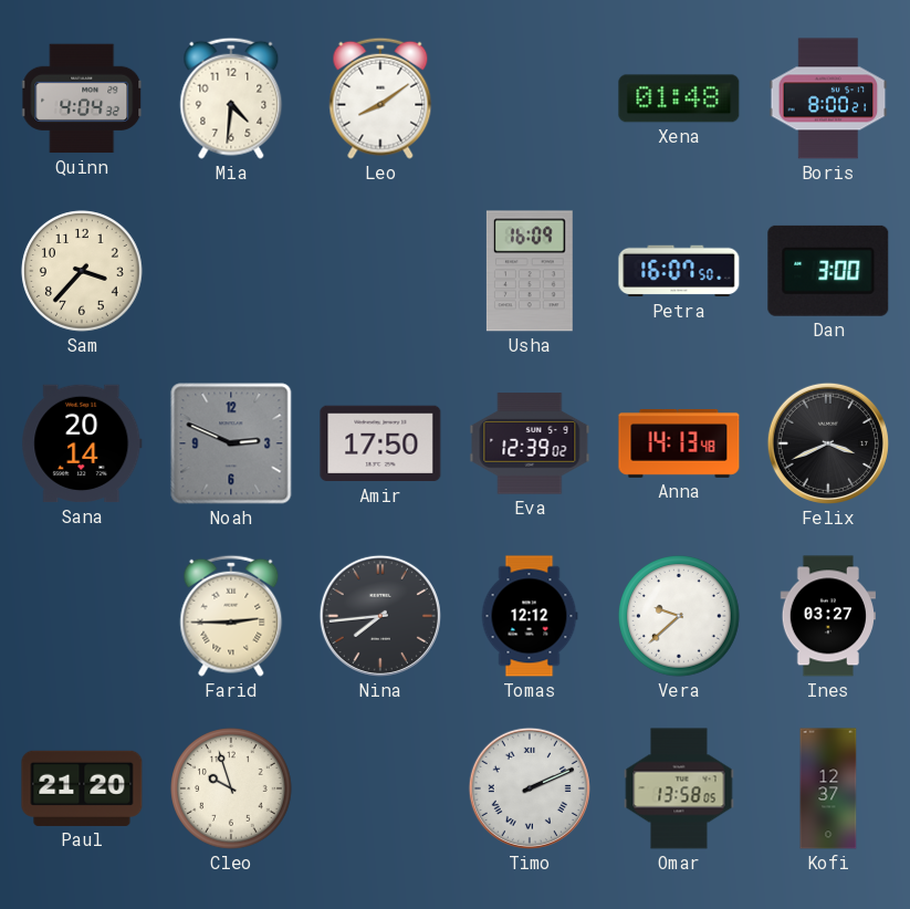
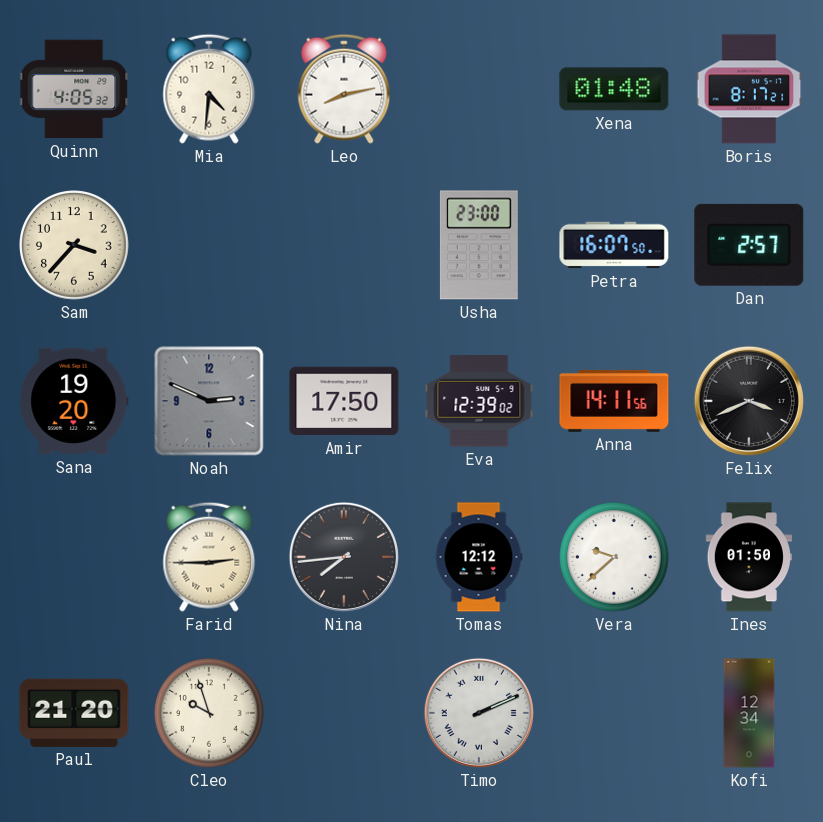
Quinn: 4:04 -> 4:05 (75, 89)
Leo: 8:09 -> 8:13 (344, 89)
Boris: 8:00 -> 8:17 (749, 89)
Usha: 16:09 -> 23:00 (479, 245)
Dan: 3:00 -> 2:57 (749, 245)
Sana: 20:14 -> 19:20 (74, 401)
Anna: 14:13 -> 14:11 (614, 401)
Ines: 03:27 -> 01:50 (748, 557)
Omar: 13:58 -> none (679, 788)
Kofi: 12:37 -> 12:34 (749, 713)
